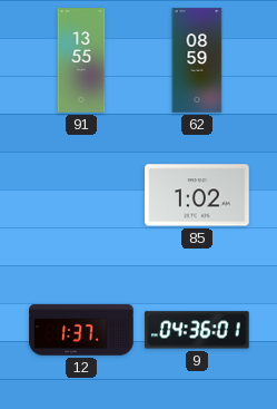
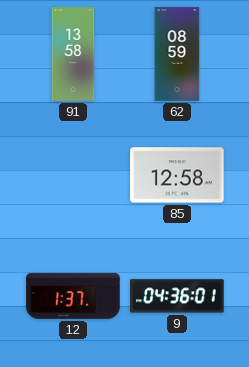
91: 13:55 -> 13:58 (73, 54)
85: 1:02 -> 12:58 (177, 175)
